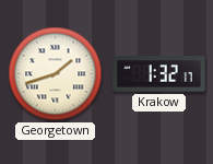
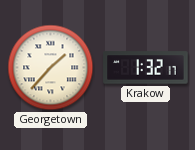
Georgetown: 1:42 -> 1:37 (51, 68)
